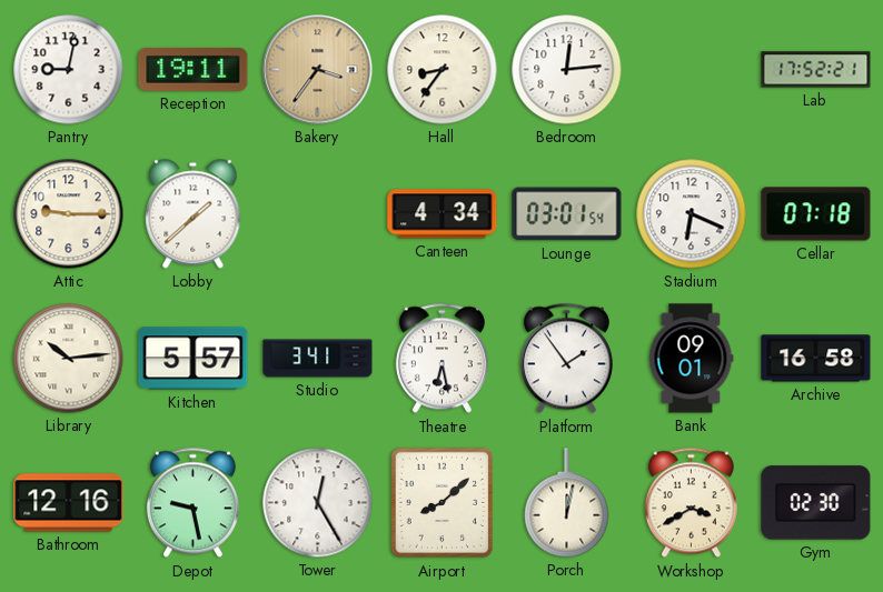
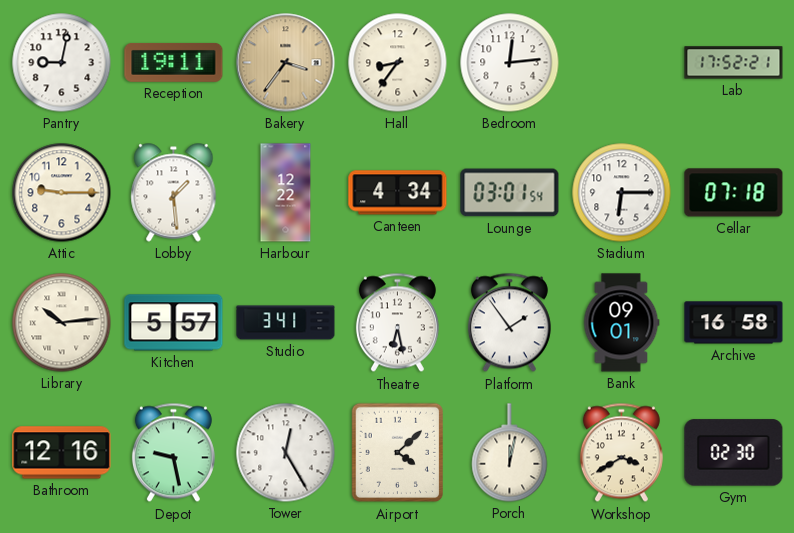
Lobby: 1:38 -> 1:29 (174, 193)
Harbour: none -> 12:22 (286, 193)
Stadium: 6:19 -> 6:15 (622, 193)
Airport: 8:08 -> 4:08 (397, 453)
